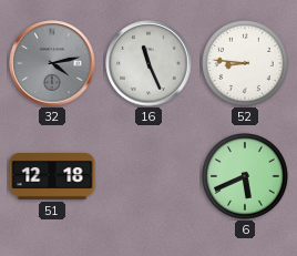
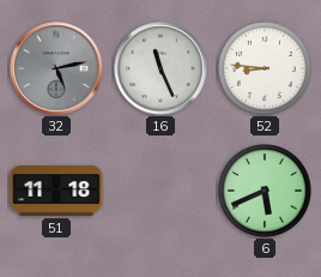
32: 4:13 -> 5:13 (56, 68)
51: 12:18 -> 11:18 (56, 191)
